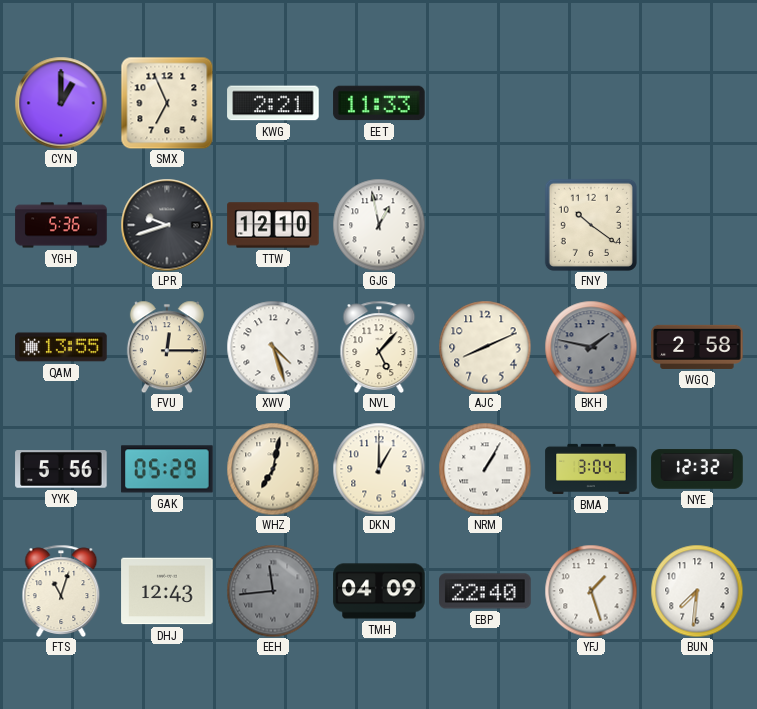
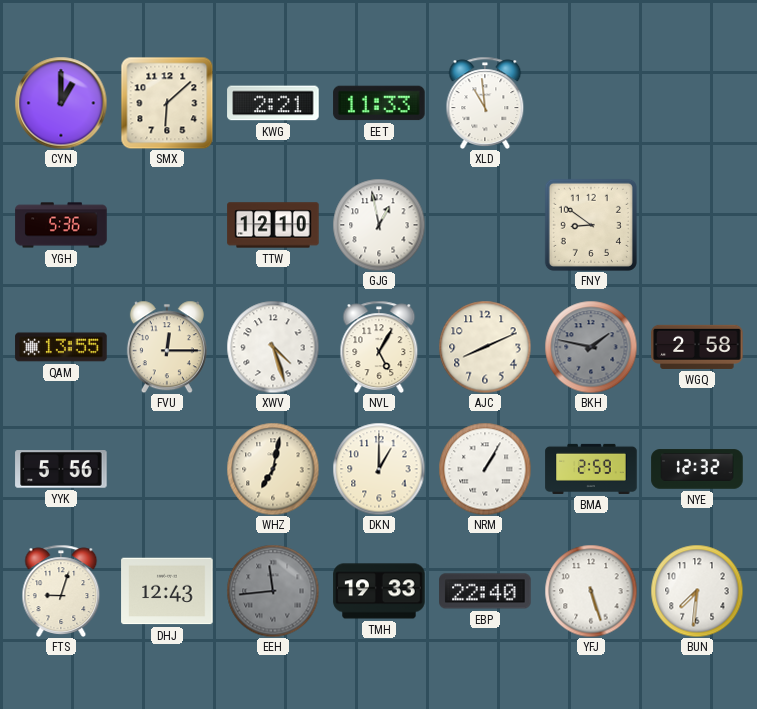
SMX: 6:56 -> 6:08 (167, 103)
XLD: none -> 10:59 (485, 102)
LPR: 9:42 -> none (167, 225)
FNY: 10:21 -> 8:51 (591, 225)
NVL: 5:07 -> 5:05 (379, 346)
GAK: 05:29 -> none (167, 469)
BMA: 3:04 -> 2:59 (591, 469)
FTS: 11:03 -> 9:03 (61, 590)
TMH: 04:09 -> 19:33 (379, 591)
YFJ: 1:27 -> 5:27 (591, 591)
